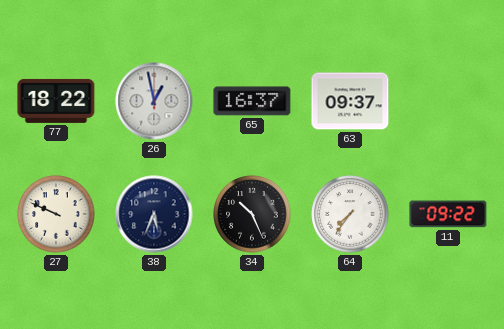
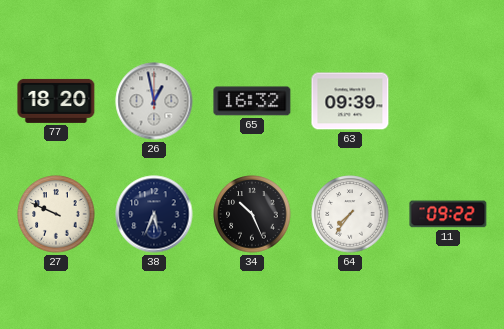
77: 18:22 -> 18:20 (56, 101)
65: 16:37 -> 16:32 (252, 101)
63: 09:37 -> 09:39 (350, 101)
